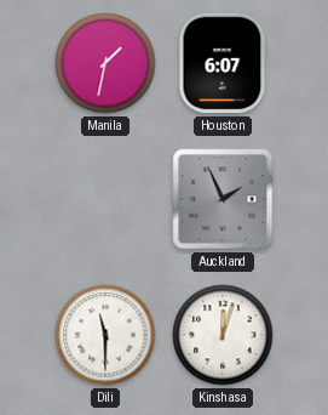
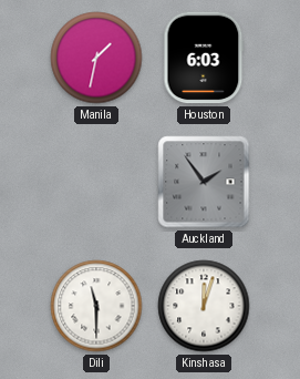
Houston: 6:07 -> 6:03 (204, 58)
Auckland: 1:56 -> 1:54 (204, 182)
